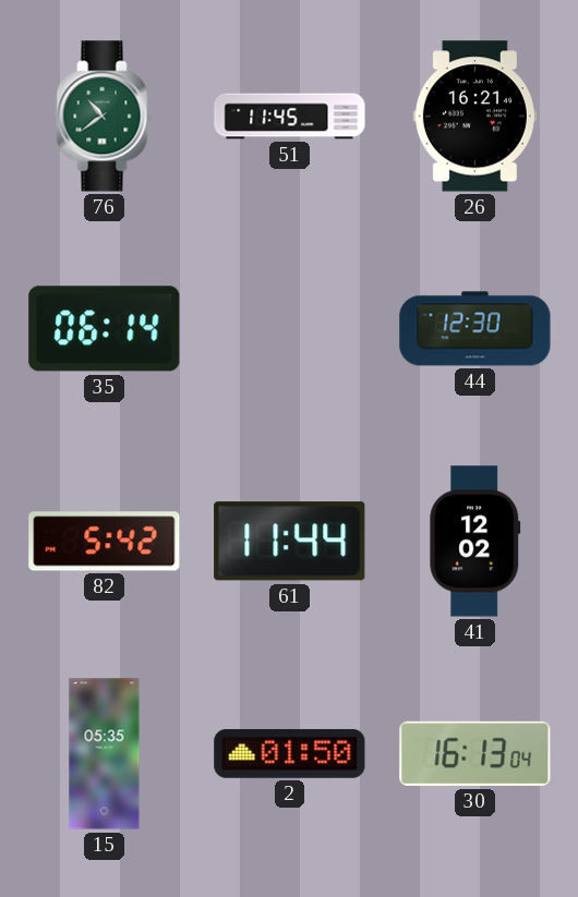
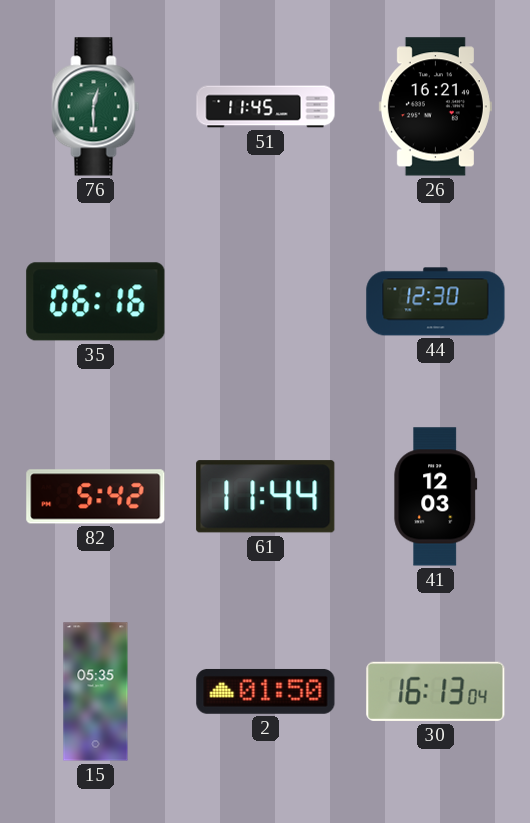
76: 10:39 -> 12:30 (96, 107)
35: 06:14 -> 06:16 (96, 302)
41: 12:02 -> 12:03 (436, 497)
